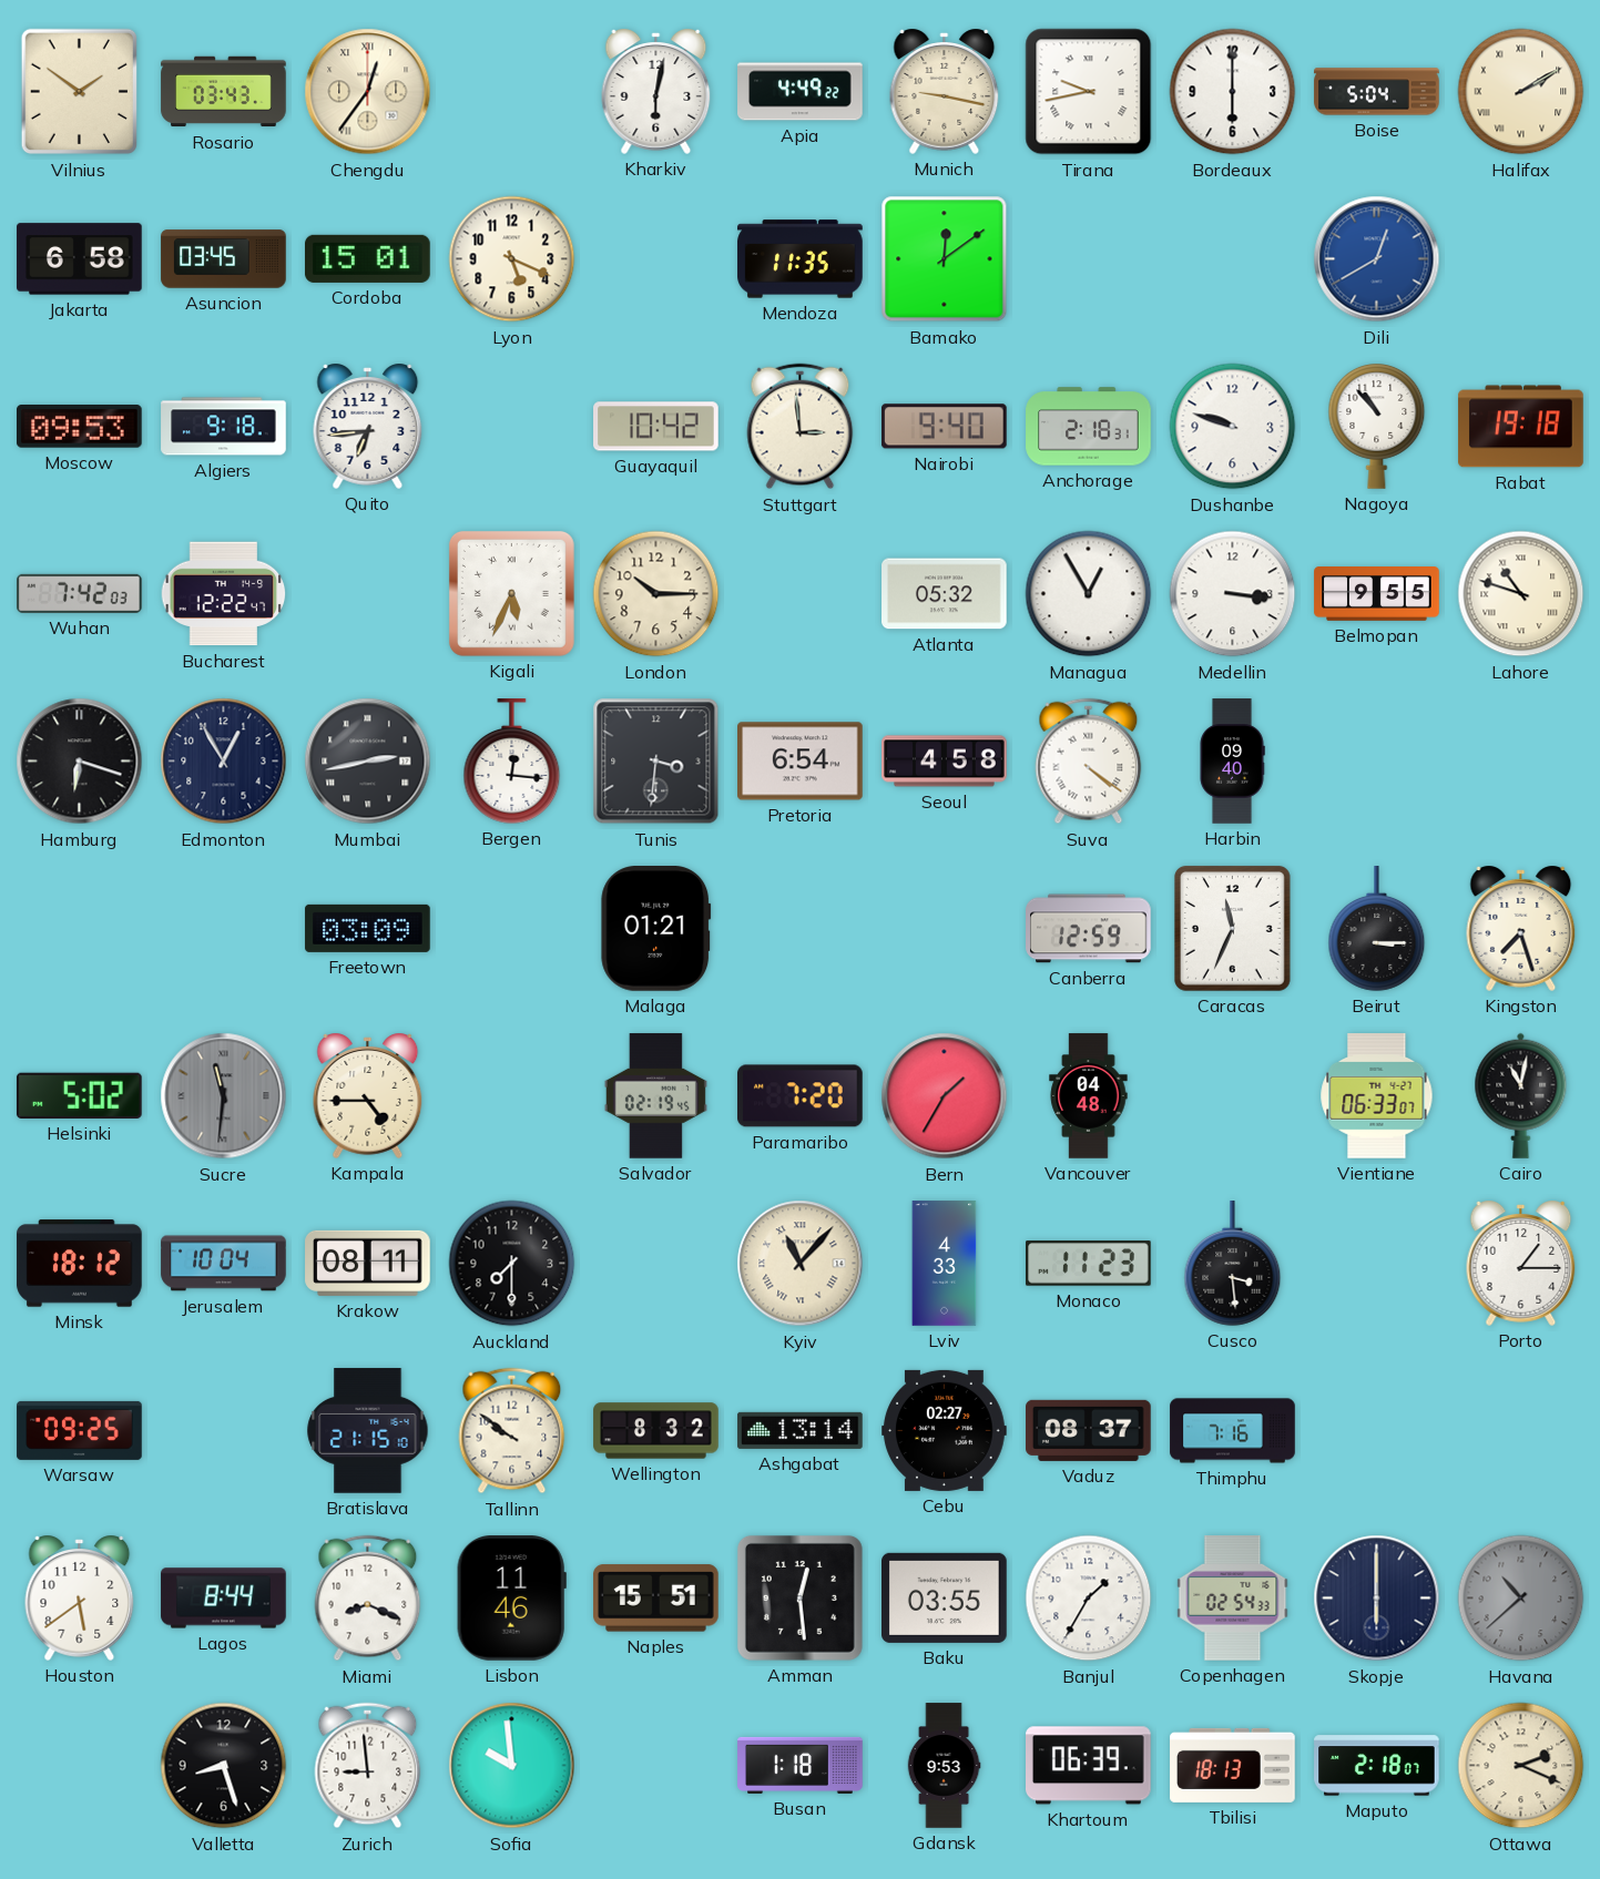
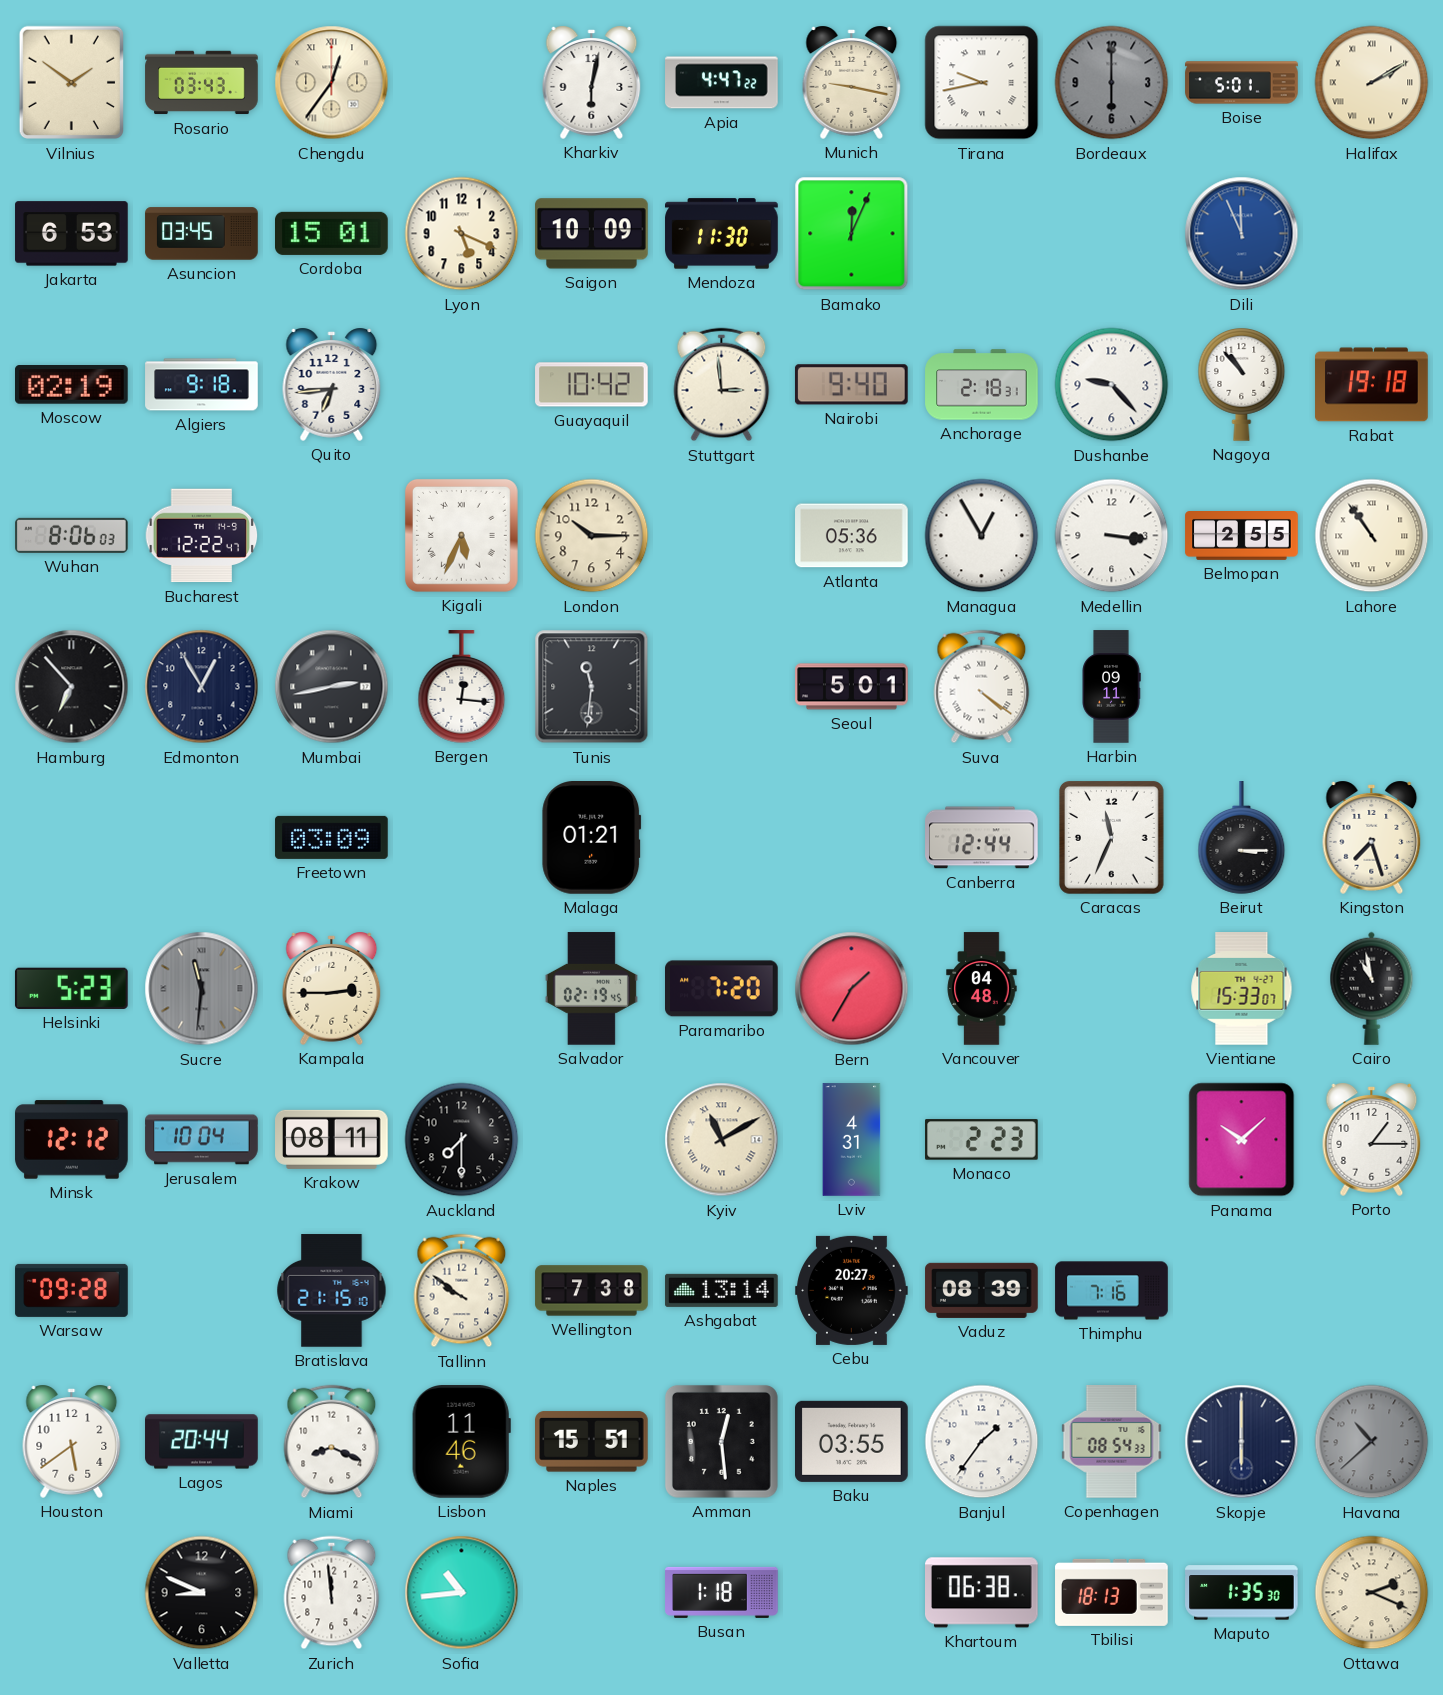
Apia: 4:49 -> 4:47 (722, 83)
Bordeaux dial: white -> grey (1112, 83)
Boise: 5:04 -> 5:01 (1242, 83)
Jakarta: 6:58 -> 6:53 (72, 234)
Saigon: none -> 10:09 (592, 234)
Mendoza: 11:35 -> 11:30 (722, 234)
Bamako: 12:09 -> 12:04 (852, 234)
Dili: 12:40 -> 11:56 (1242, 234)
Moscow: 09:53 -> 02:19 (72, 385)
Dushanbe: 9:48 -> 9:23 (1112, 385)
Wuhan: 7:42 -> 8:06 (72, 535)
Atlanta: 05:32 -> 05:36 (852, 536)
Belmopan: 9:55 -> 2:55 (1242, 536)
Lahore: 10:48 -> 10:54 (1372, 536)
Hamburg: 6:18 -> 6:53 (72, 687)
Tunis: 3:31 -> 11:31 (592, 687)
Pretoria: 6:54 -> none (801, 762)
Seoul: 4:58 -> 5:01 (852, 687)
Harbin: 09:40 -> 09:11 (1111, 687)
Canberra: 12:59 -> 12:44 (982, 838)
Helsinki: 5:02 -> 5:23 (71, 988)
Kampala: 4:45 -> 2:45 (332, 988)
Vientiane: 06:33 -> 15:33 (1242, 989)
Cairo: 11:02 -> 10:58 (1372, 988)
Minsk: 18:12 -> 12:12 (72, 1140)
Kyiv: 11:07 -> 11:10 (722, 1140)
Lviv: 4:33 -> 4:31 (852, 1140)
Monaco: 11:23 -> 2:23 (982, 1140)
Cusco: 3:29 -> none (1233, 1264)
Panama: none -> 10:08 (1242, 1140)
Warsaw: 09:25 -> 09:28 (72, 1290)
Wellington: 8:32 -> 7:38 (592, 1291)
Cebu: 02:27 -> 20:27 (852, 1290)
Vaduz: 08:37 -> 08:39 (982, 1290)
Lagos: 8:44 -> 20:44 (202, 1442)
Banjul: 1:35 -> 1:36 (982, 1442)
Copenhagen: 02:54 -> 08:54 (1112, 1442)
Valletta: 8:27 -> 8:49 (202, 1593)
Zurich: 8:59 -> 11:59 (332, 1593)
Sofia: 9:59 -> 10:44 (462, 1593)
Gdansk: 9:53 -> none (944, 1766)
Khartoum: 06:39 -> 06:38 (982, 1593)
Maputo: 2:18 -> 1:35 (1242, 1593)
